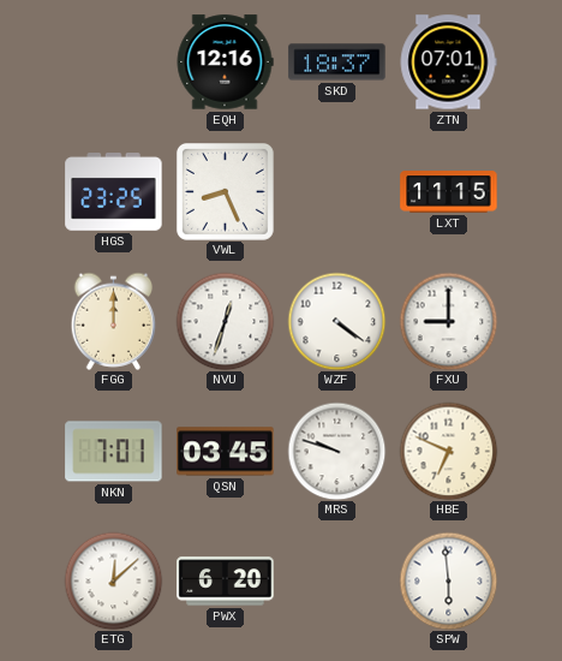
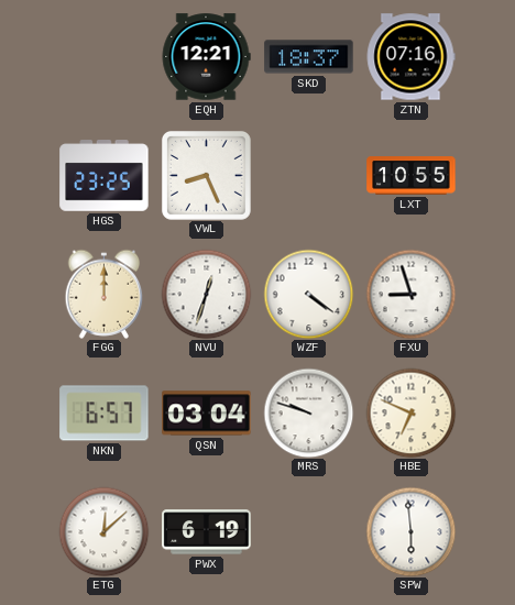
EQH: 12:16 -> 12:21 (206, 57)
ZTN: 07:01 -> 07:16 (410, 57)
LXT: 11:15 -> 10:55 (412, 176)
FXU: 9:00 -> 8:57 (410, 294)
NKN: 7:01 -> 6:57 (105, 414)
QSN: 03:45 -> 03:04 (207, 414)
PWX: 6:20 -> 6:19 (207, 532)
